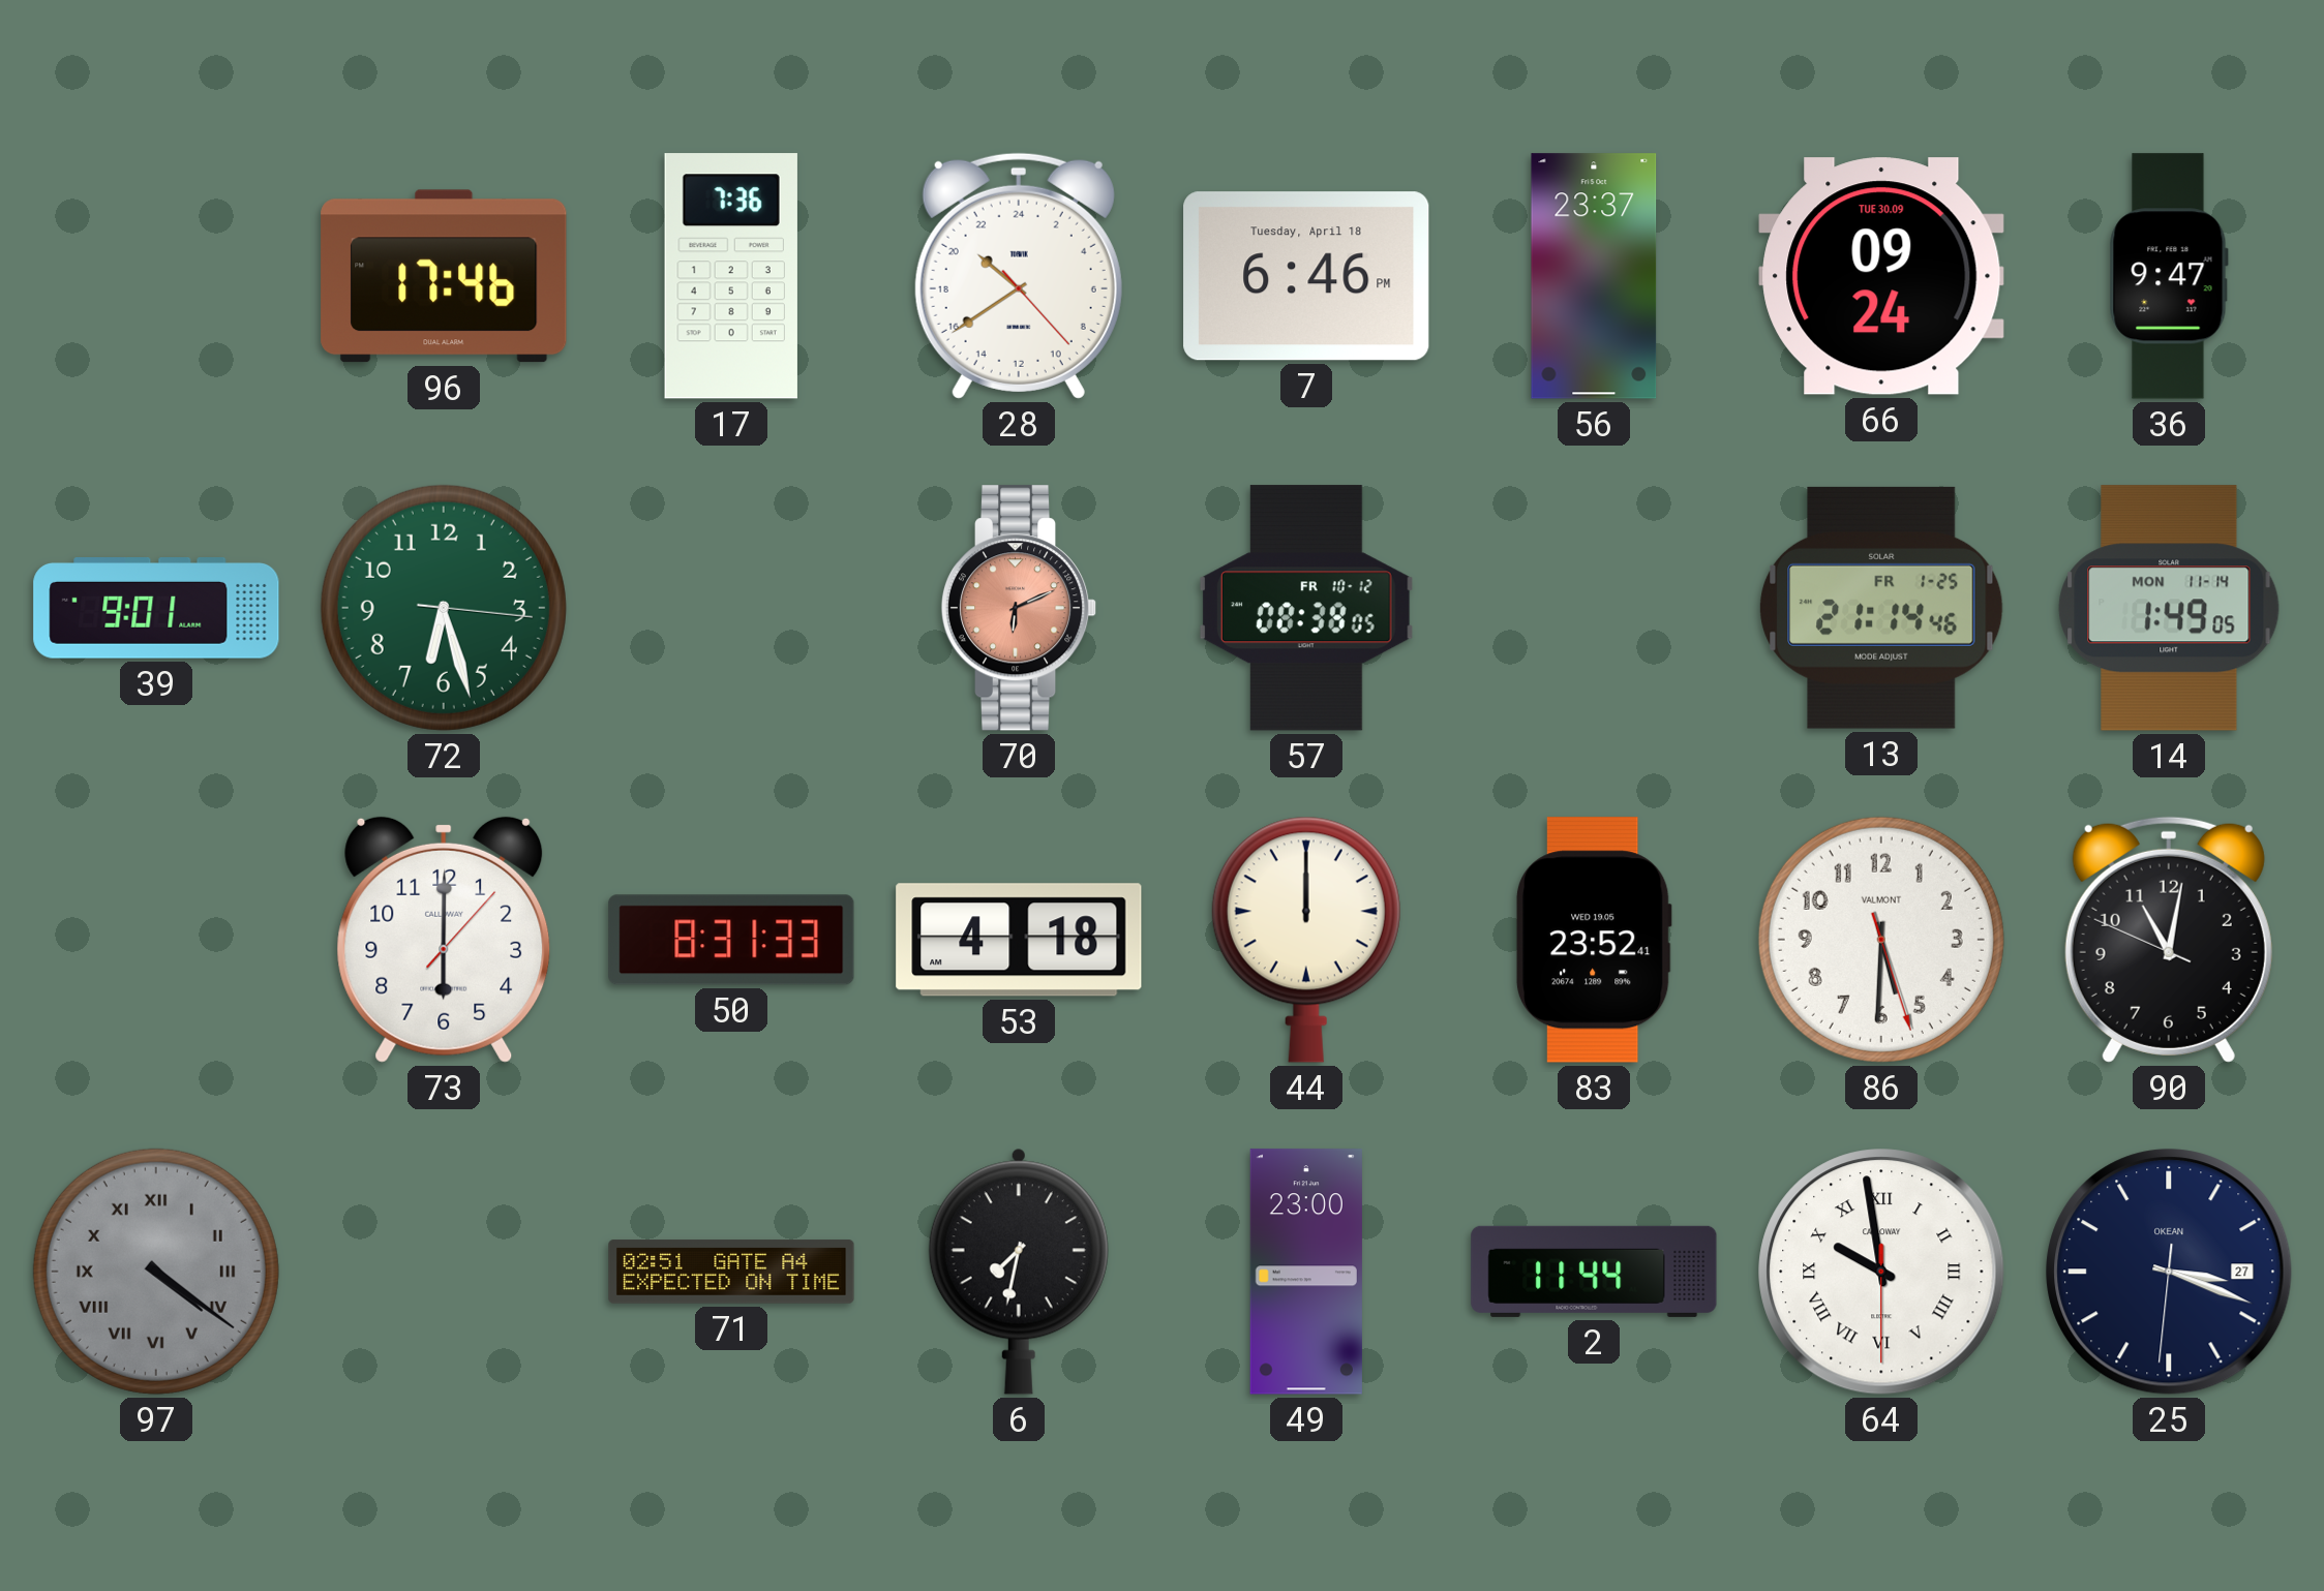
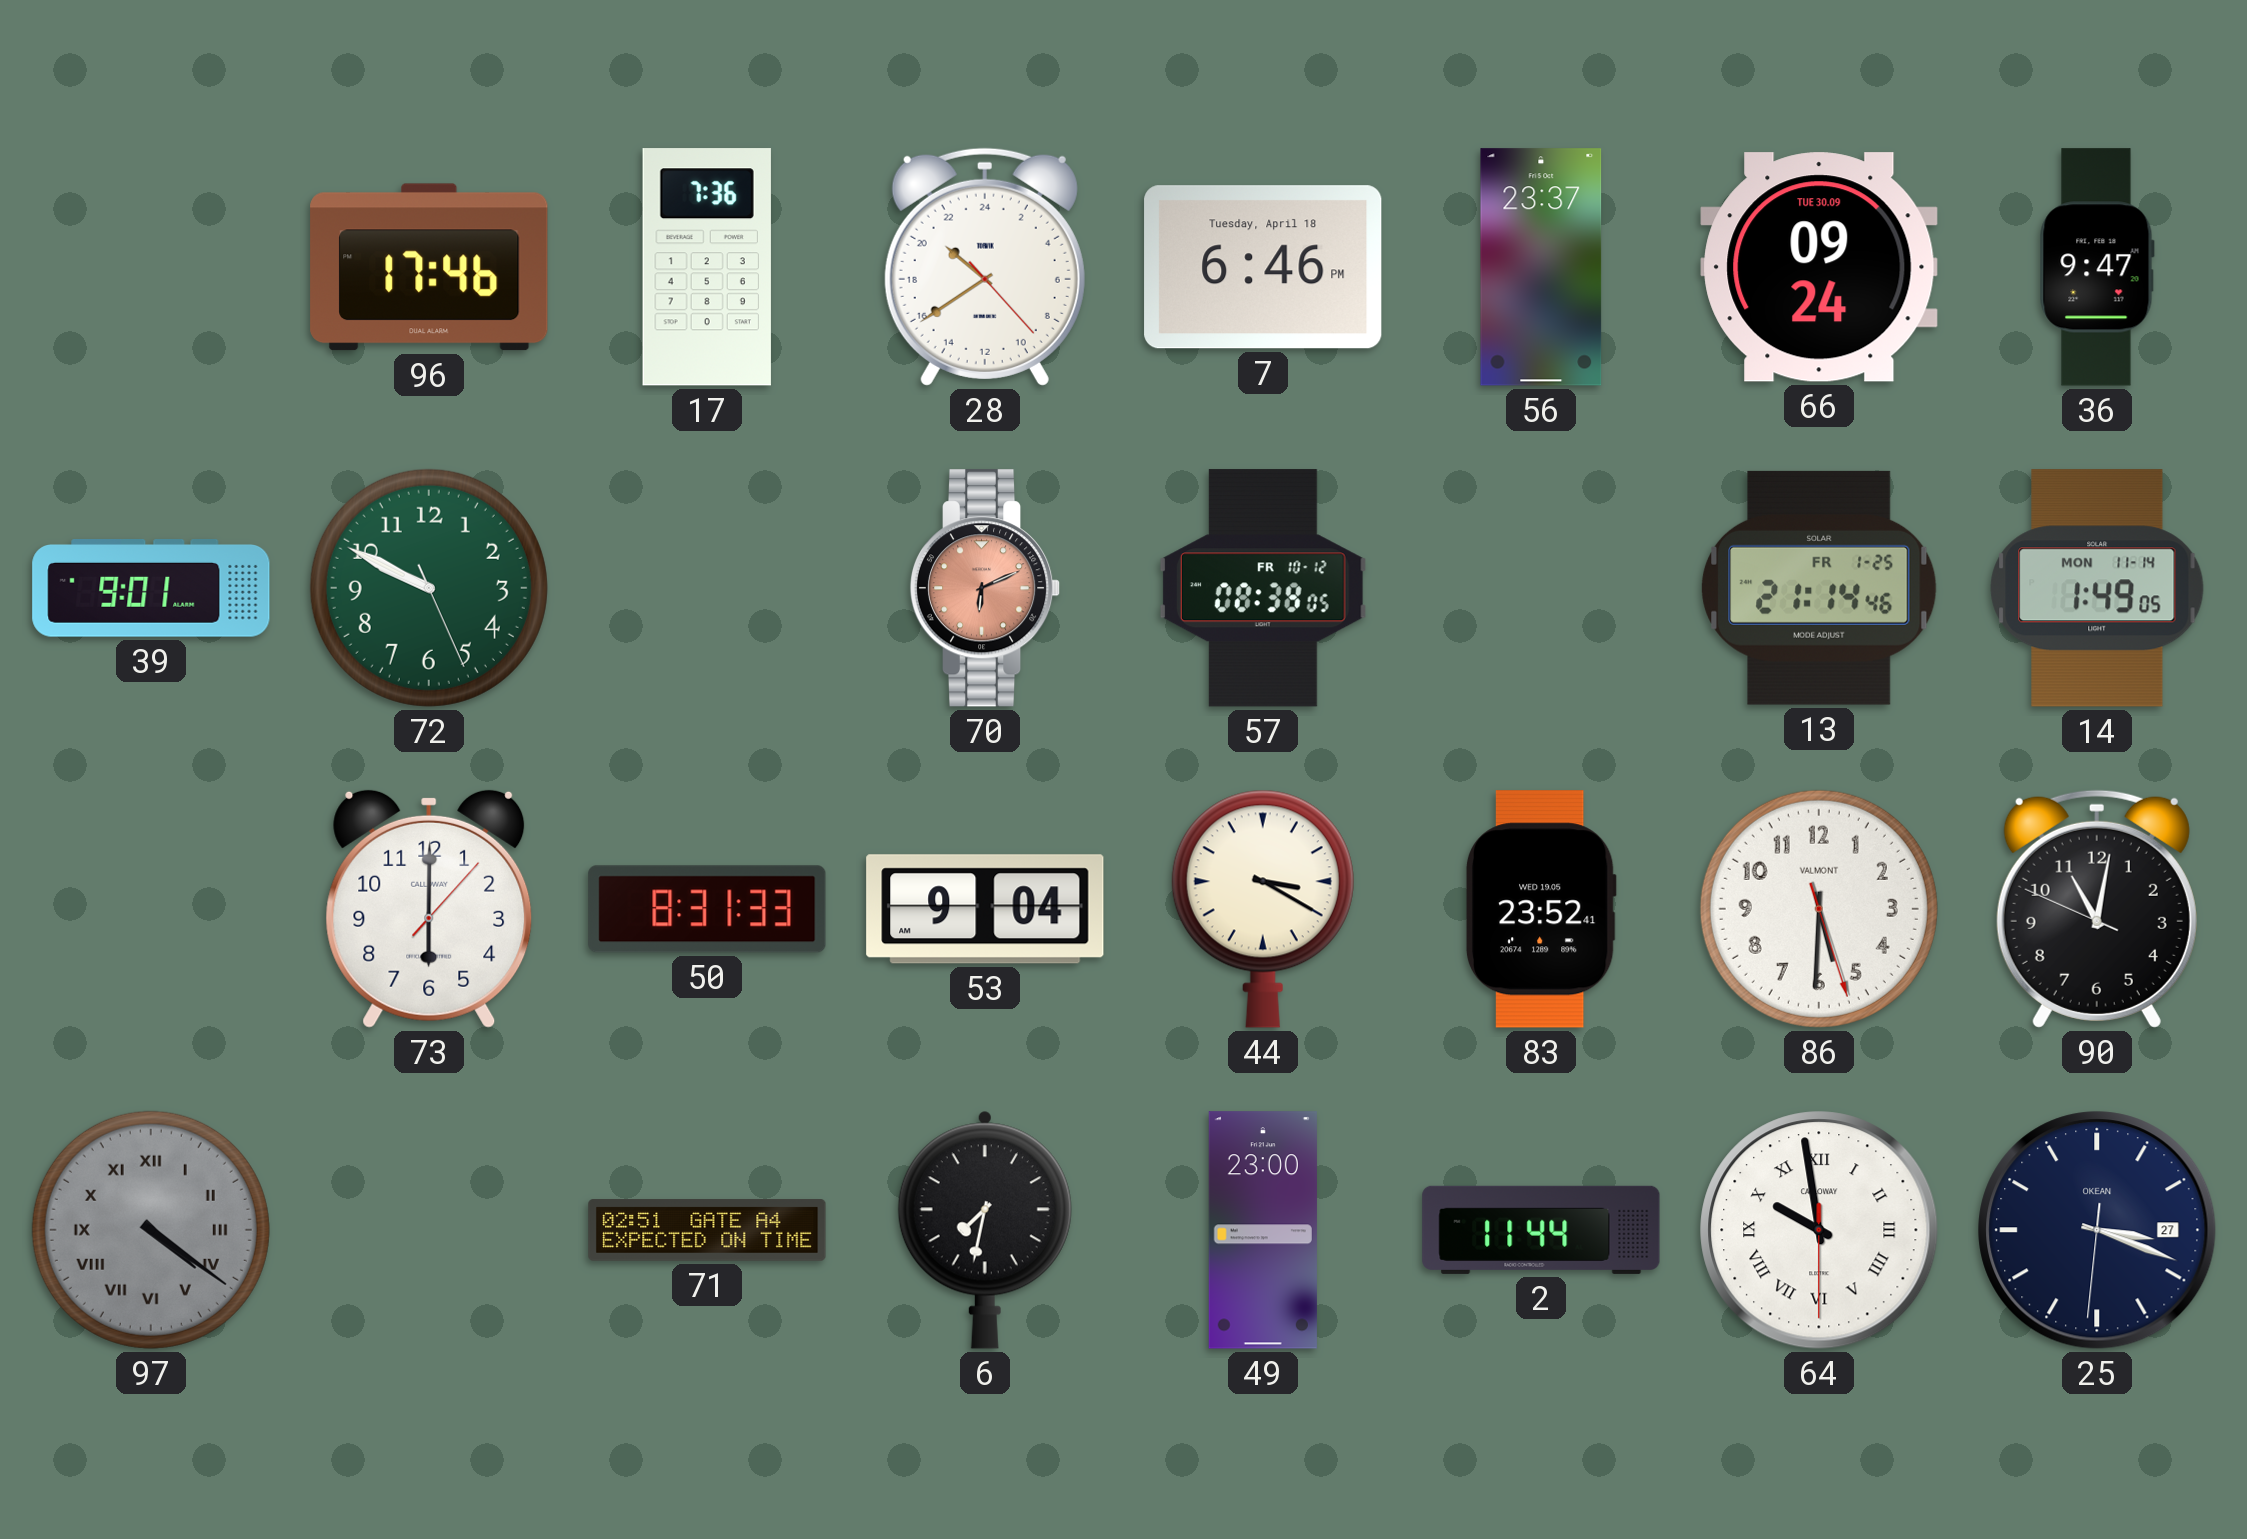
72: 6:27 -> 9:49 (429, 588)
53: 4:18 -> 9:04 (985, 909)
44: 12:00 -> 3:20 (1263, 909)
